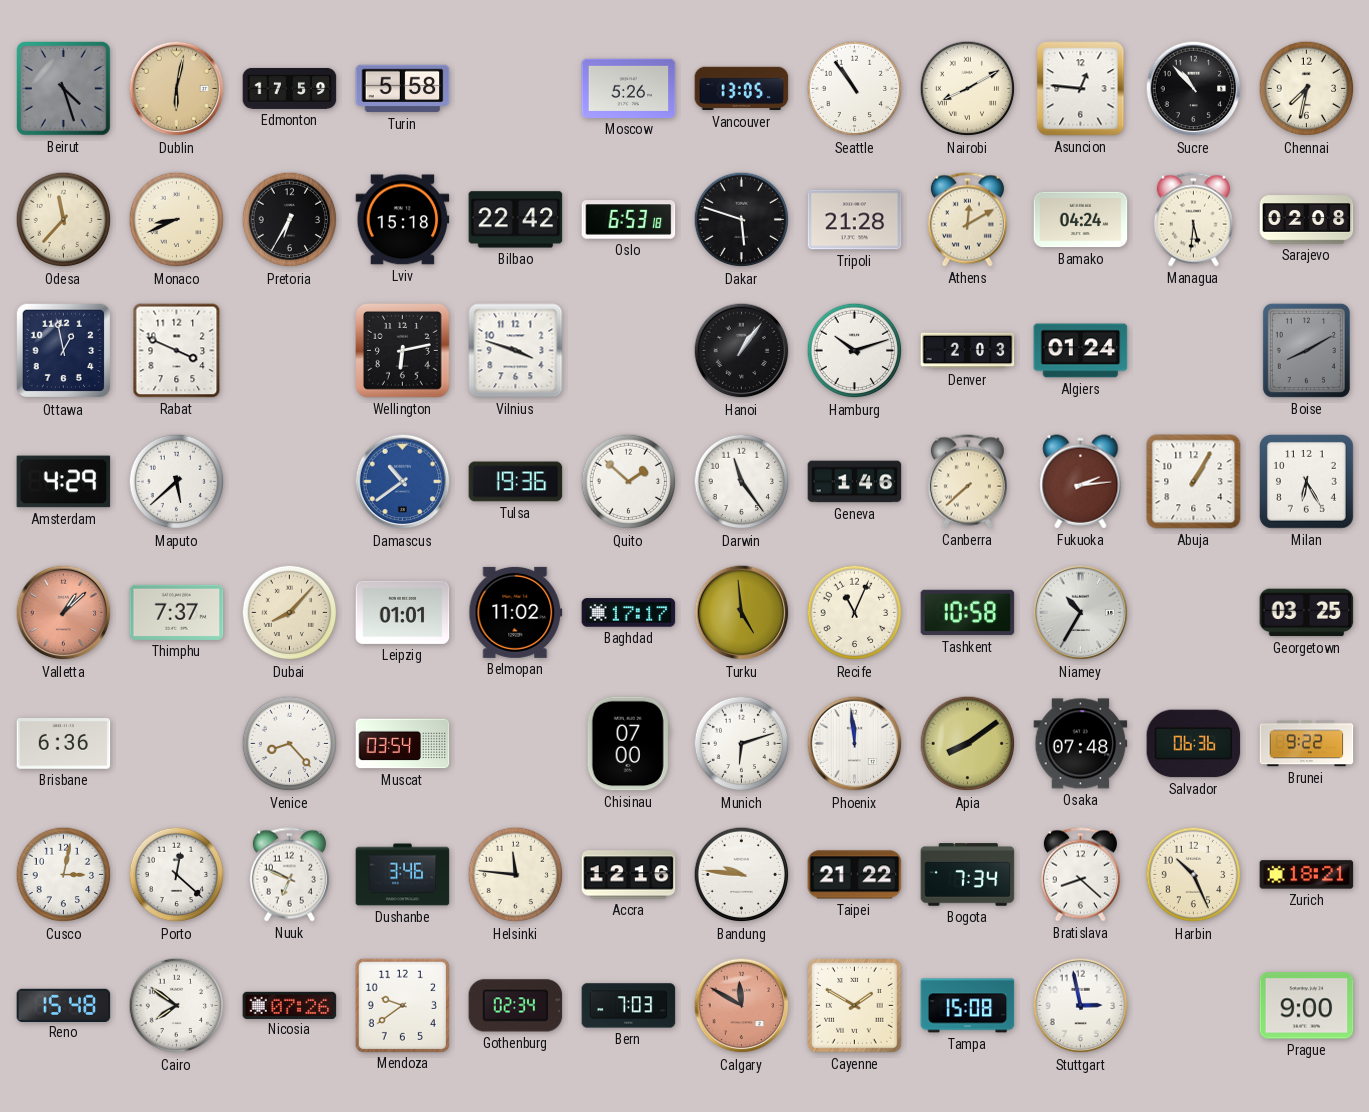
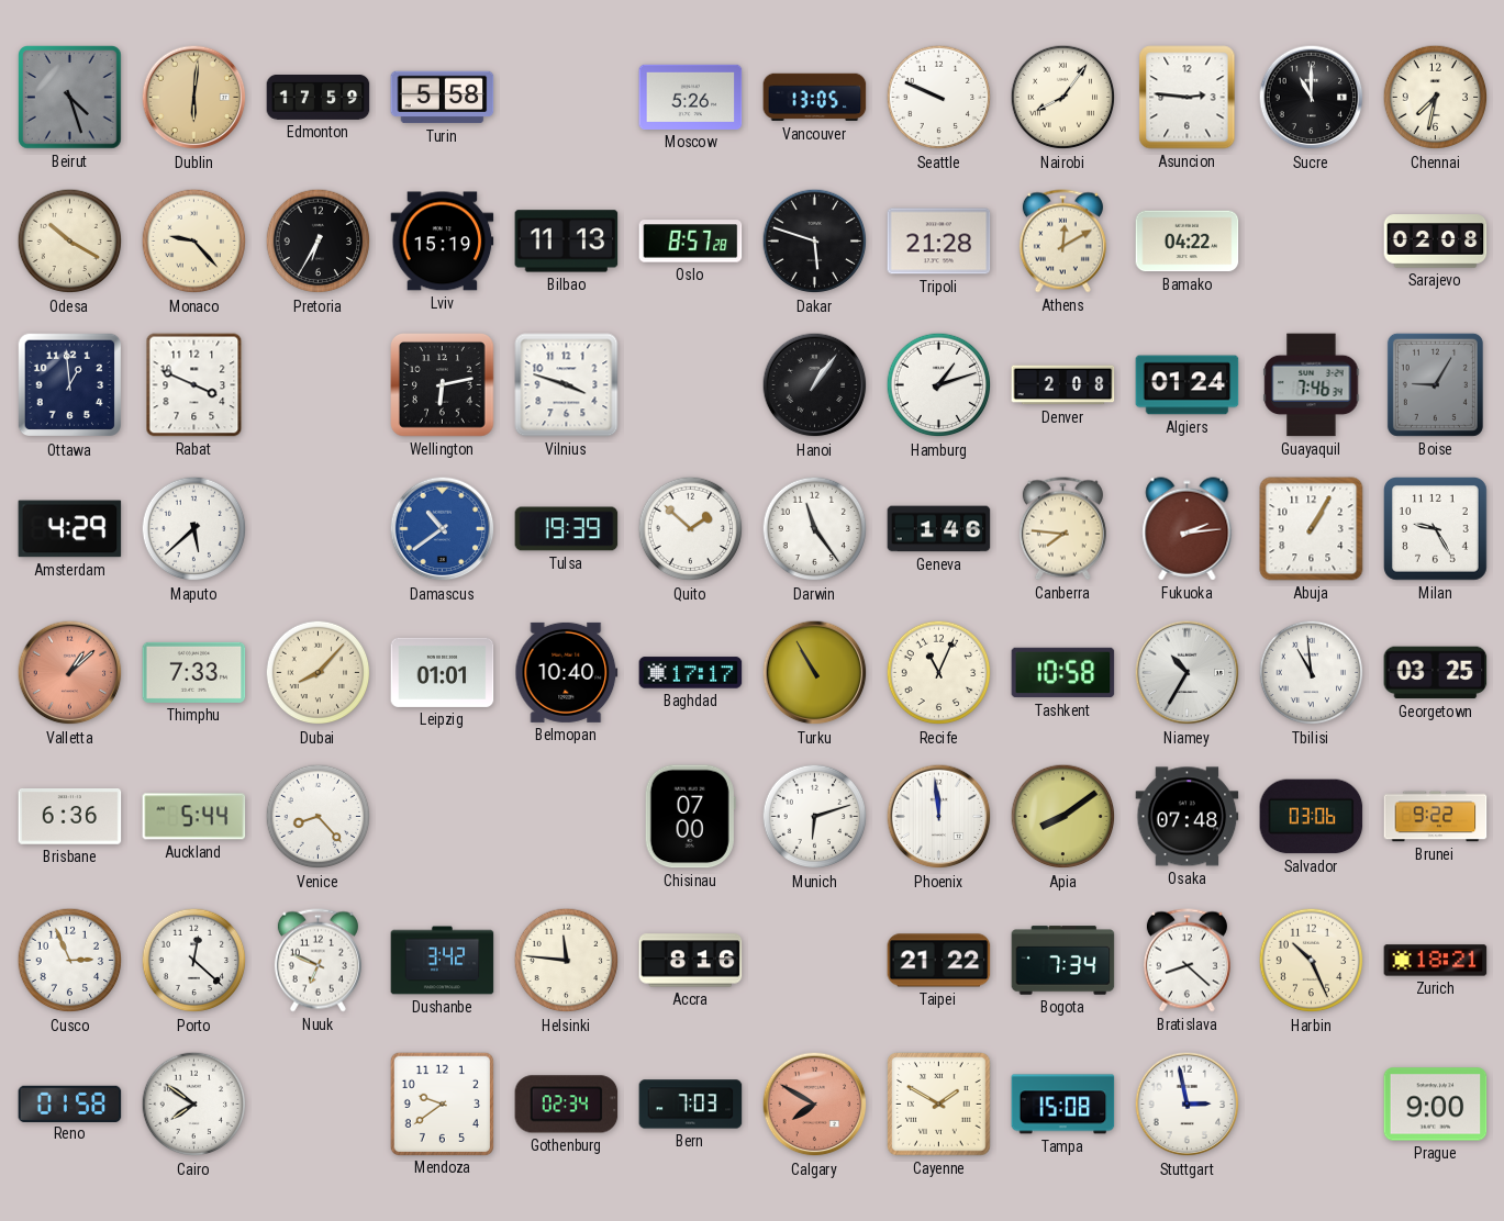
Dublin: 6:02 -> 6:01 (194, 98)
Seattle: 10:54 -> 9:49 (939, 98)
Nairobi: 8:10 -> 8:06 (1063, 98)
Asuncion: 12:46 -> 2:46 (1188, 98)
Sucre: 10:53 -> 11:00 (1312, 98)
Odesa: 11:37 -> 10:20 (70, 242)
Monaco: 8:41 -> 9:23 (194, 242)
Lviv: 15:18 -> 15:19 (443, 242)
Bilbao: 22:42 -> 11:13 (567, 242)
Oslo: 6:53 -> 8:57 (691, 242)
Bamako: 04:24 -> 04:22 (1188, 242)
Managua: 5:31 -> none (1193, 220)
Ottawa: 12:58 -> 12:59 (70, 385)
Hamburg: 10:12 -> 1:12 (939, 385)
Denver: 2:03 -> 2:08 (1063, 385)
Guayaquil: none -> 7:46 (1312, 385)
Boise: 8:10 -> 9:05 (1435, 384)
Tulsa: 19:36 -> 19:39 (567, 529)
Canberra: 7:38 -> 7:46 (1062, 529)
Milan: 6:25 -> 9:25 (1436, 529)
Thimphu: 7:37 -> 7:33 (194, 672)
Belmopan: 11:02 -> 10:40 (567, 672)
Turku: 4:59 -> 10:55 (815, 673)
Tbilisi: none -> 10:59 (1312, 673)
Auckland: none -> 5:44 (194, 817)
Muscat: 03:54 -> none (403, 744)
Salvador: 06:36 -> 03:06 (1312, 817)
Cusco: 3:02 -> 2:56 (70, 961)
Dushanbe: 3:46 -> 3:42 (443, 961)
Accra: 12:16 -> 8:16 (691, 961)
Bandung: 9:46 -> none (742, 875)
Reno: 15:48 -> 01:58 (70, 1104)
Nicosia: 07:26 -> none (290, 1005)
Calgary: 11:50 -> 7:50 (815, 1105)
